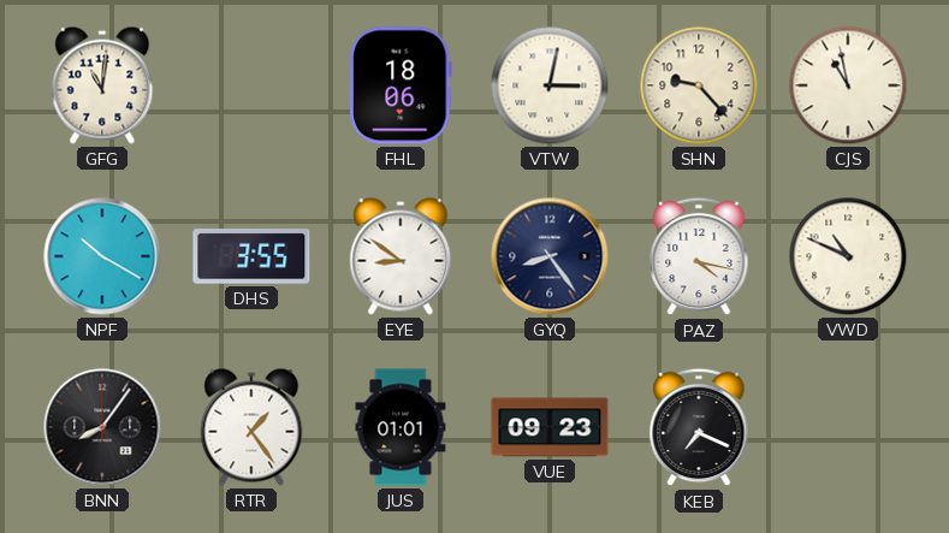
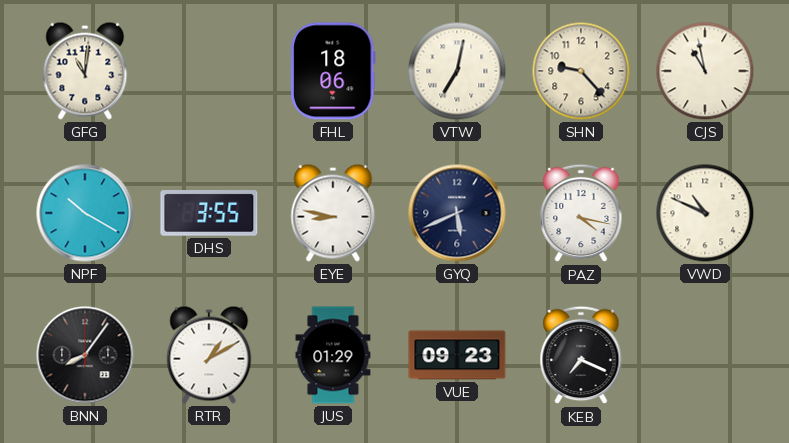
VTW: 3:02 -> 7:02 (457, 71)
EYE: 8:51 -> 8:47 (333, 213)
GYQ: 8:24 -> 5:41 (457, 213)
RTR: 1:24 -> 1:10 (209, 355)
JUS: 01:01 -> 01:29 (333, 355)
